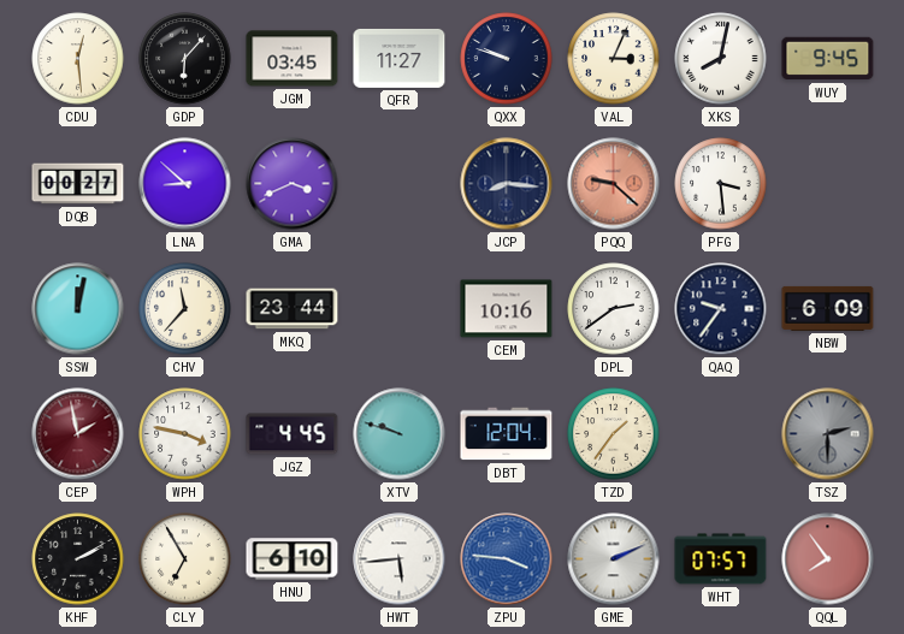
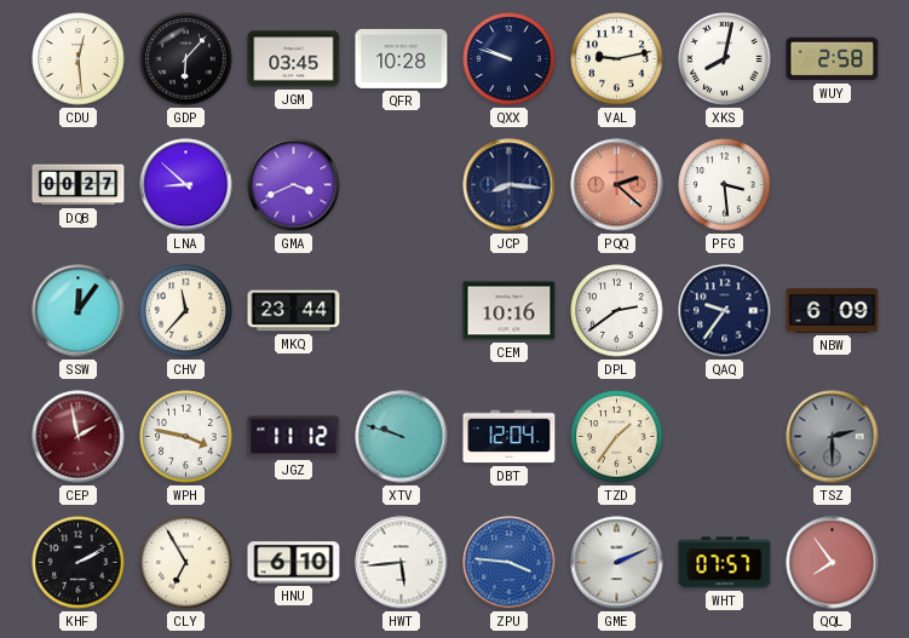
QFR: 11:27 -> 10:28 (402, 58)
VAL: 3:04 -> 9:13 (617, 59)
WUY: 9:45 -> 2:58 (833, 59)
PQQ: 9:22 -> 2:22 (617, 185)
SSW: 12:02 -> 12:06 (79, 311)
JGZ: 4:45 -> 11:12 (294, 437)
